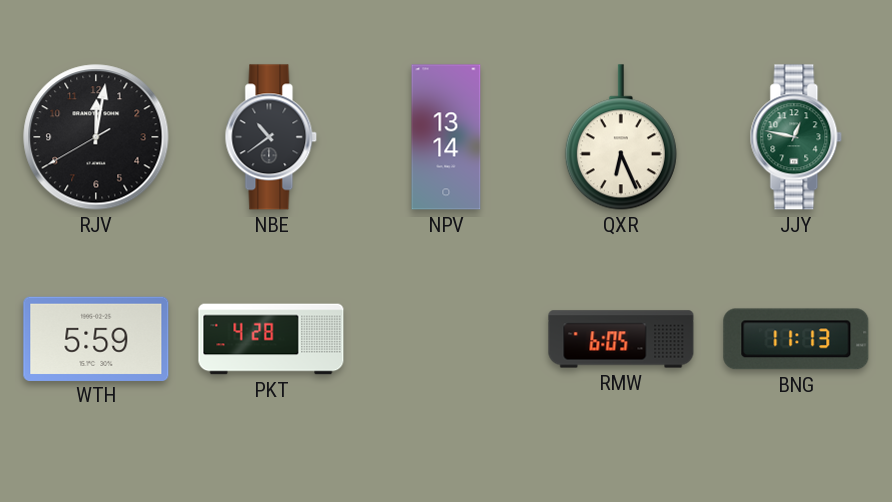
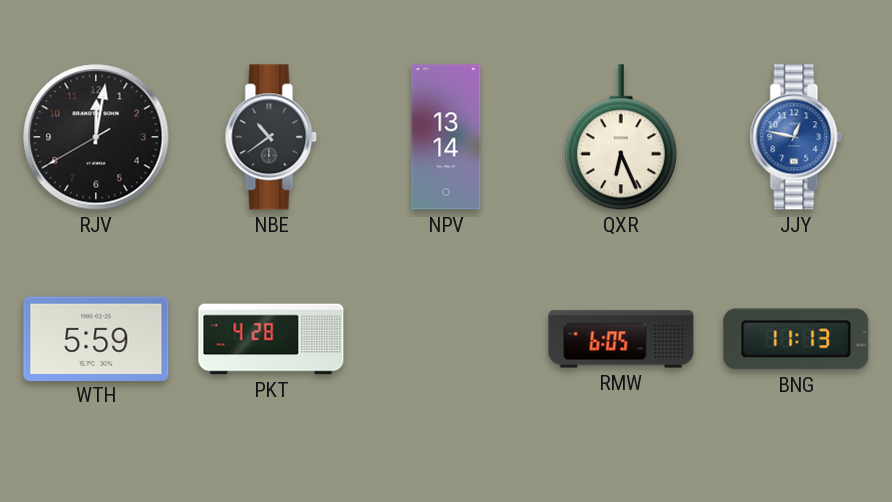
JJY dial: green -> blue (796, 137)
